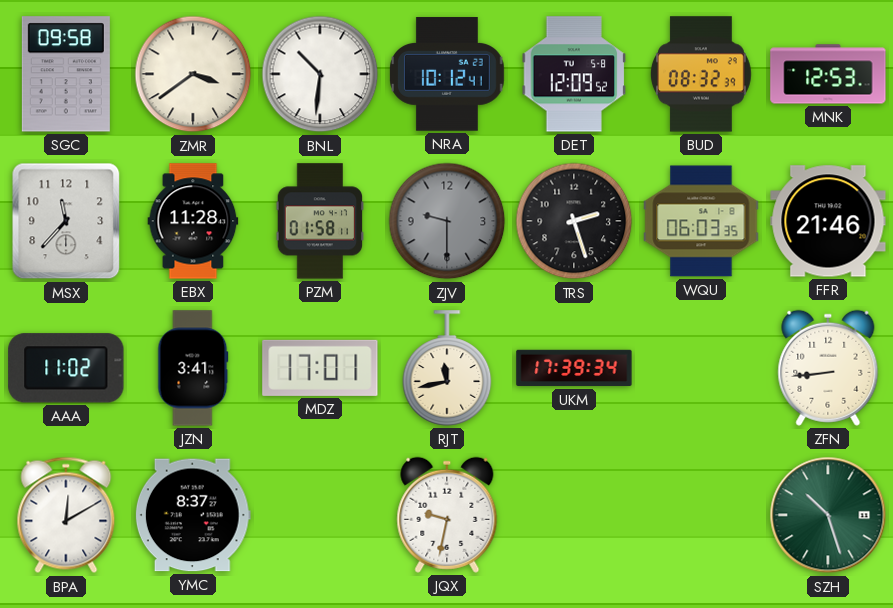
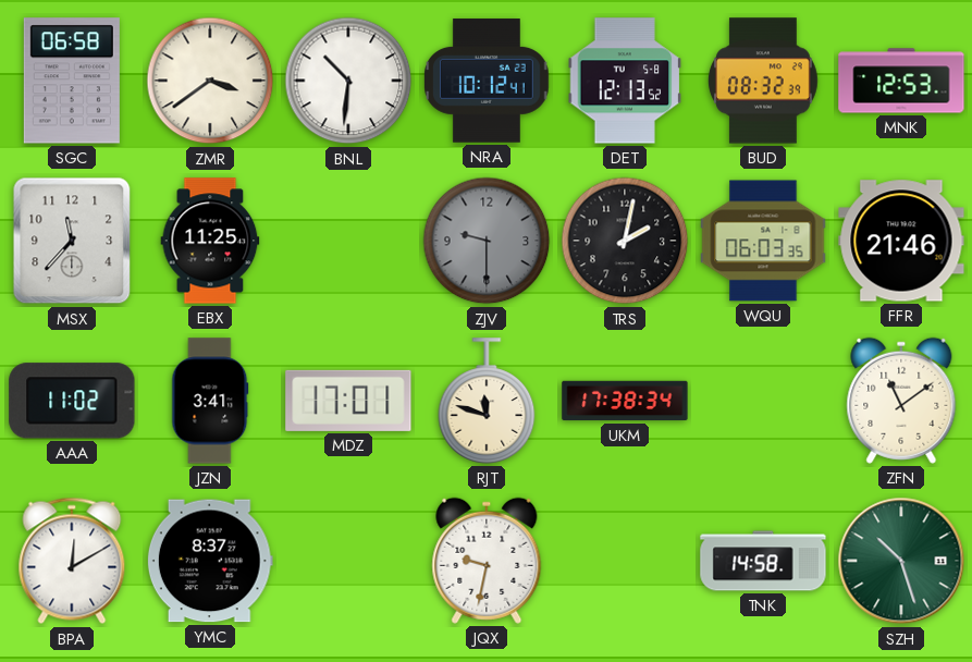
SGC: 09:58 -> 06:58 (72, 81)
DET: 12:09 -> 12:13 (625, 81)
EBX: 11:28 -> 11:25 (210, 241)
PZM: 01:58 -> none (320, 221)
TRS: 2:27 -> 2:02 (625, 241)
RJT: 11:43 -> 11:48 (487, 401)
UKM: 17:39 -> 17:38 (625, 401)
ZFN: 8:44 -> 11:09 (901, 401)
TNK: none -> 14:58 (763, 561)
